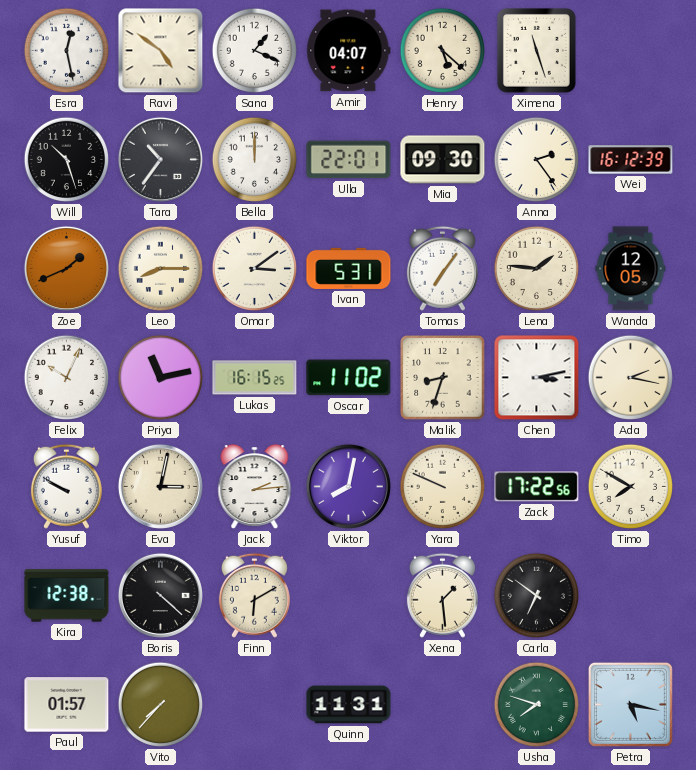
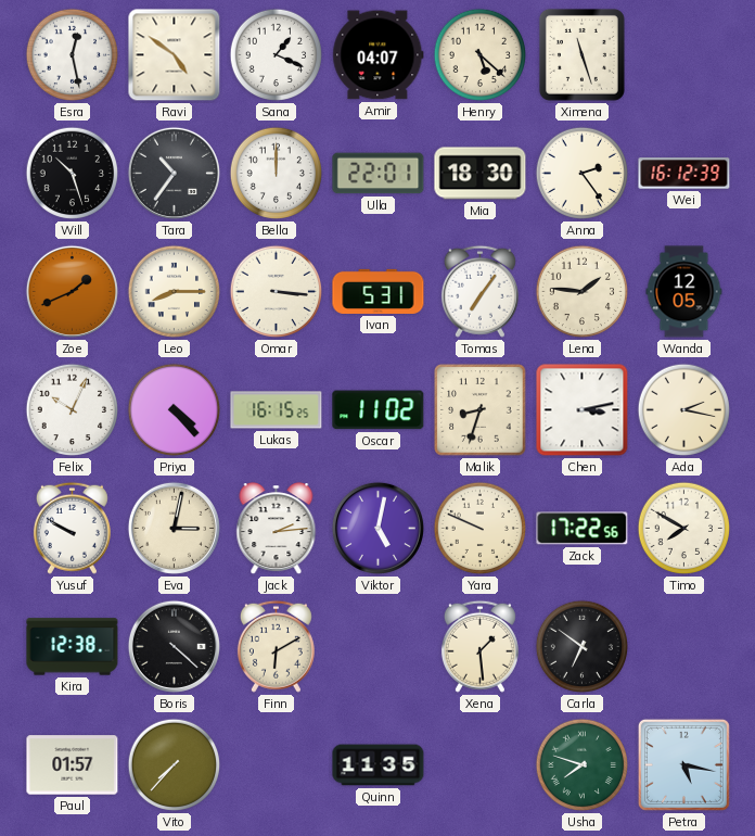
Mia: 09:30 -> 18:30 (481, 174)
Omar: 3:09 -> 3:16 (277, 292)
Priya: 11:13 -> 4:23 (175, 410)
Viktor: 8:02 -> 5:02 (378, 528)
Quinn: 11:31 -> 11:35 (379, 765)
